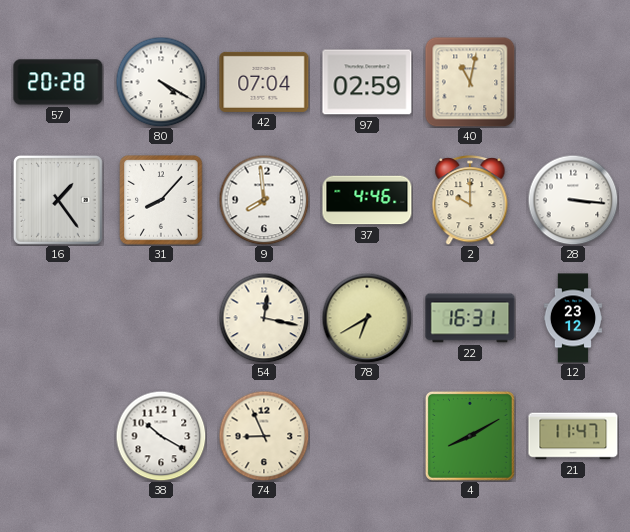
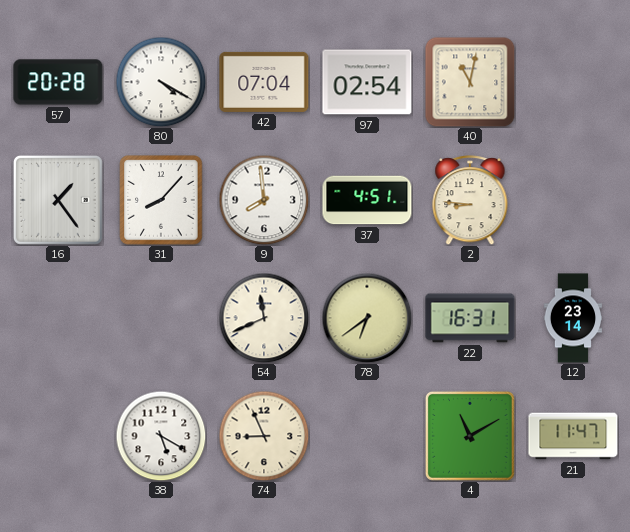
97: 02:59 -> 02:54 (367, 82)
37: 4:46 -> 4:51 (367, 200)
2: 10:00 -> 8:46 (470, 200)
28: 3:16 -> none (573, 200)
54: 12:17 -> 11:41 (264, 318)
78: 6:40 -> 6:39 (367, 318)
12: 23:12 -> 23:14 (572, 318)
38: 10:20 -> 5:20 (161, 436)
4: 8:10 -> 11:10 (470, 436)
